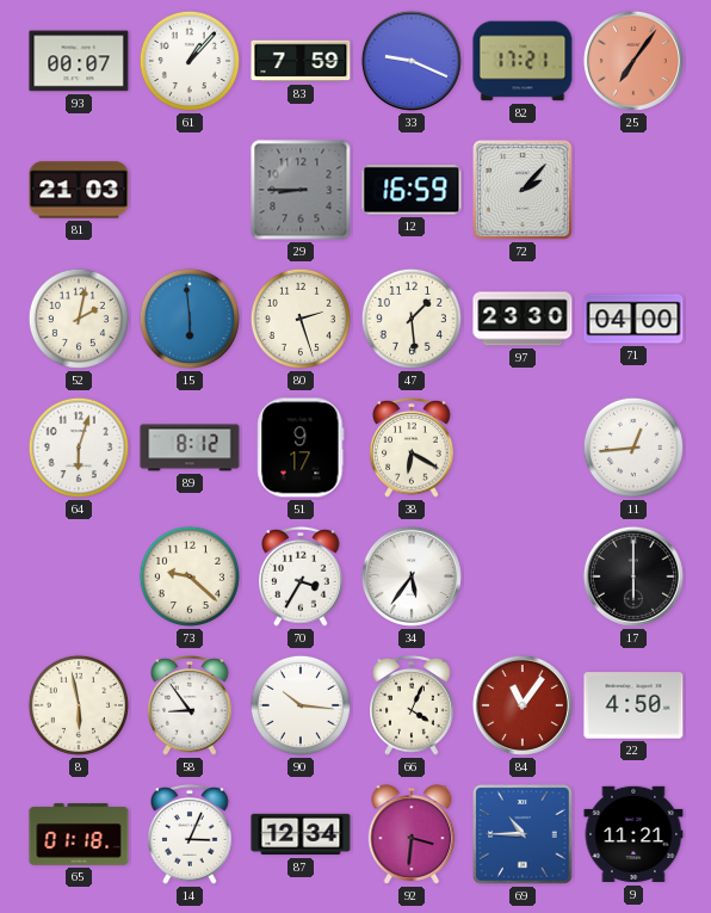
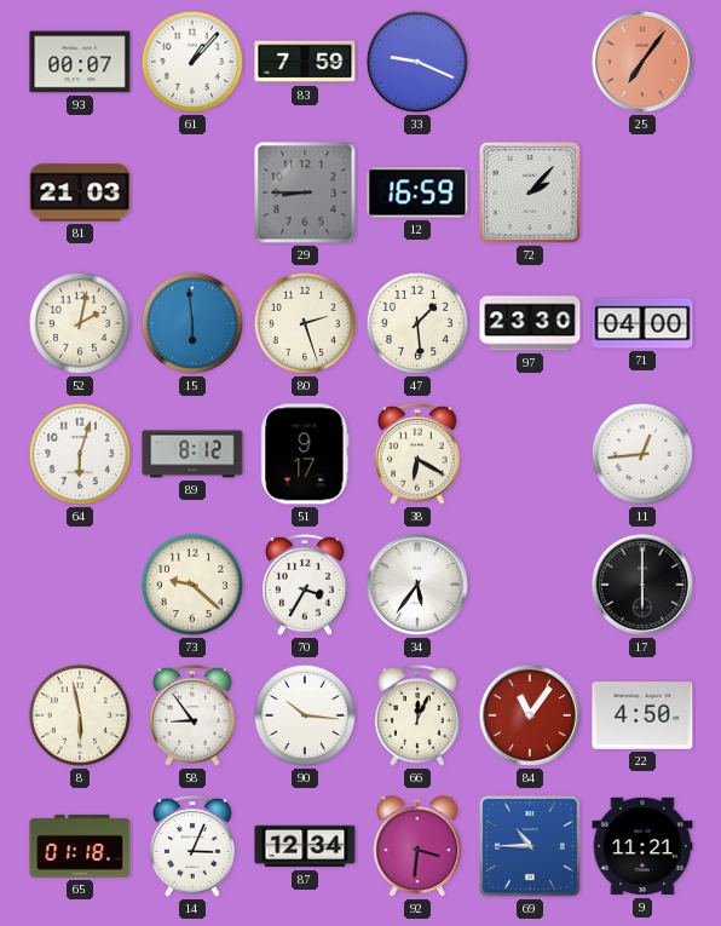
82: 17:21 -> none (523, 61)
66: 4:04 -> 12:04 (419, 715)
